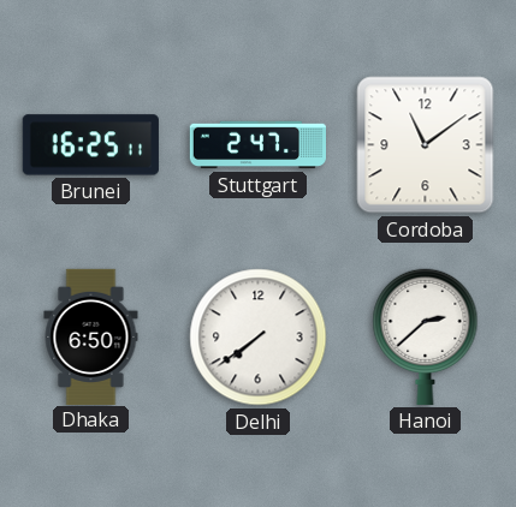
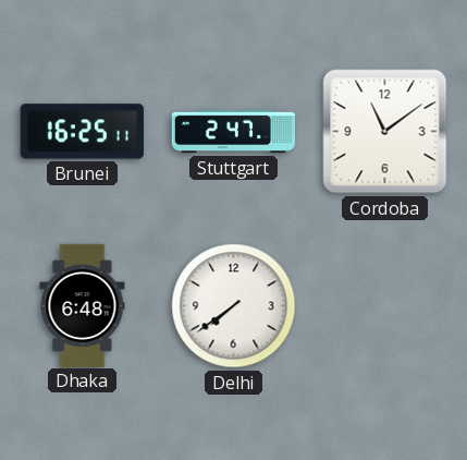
Dhaka: 6:50 -> 6:48 (83, 305)
Hanoi: 2:38 -> none (426, 336)
